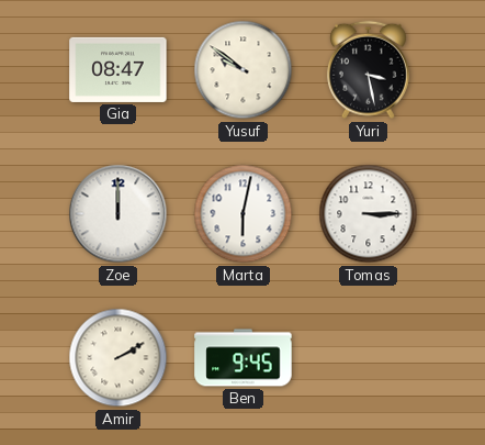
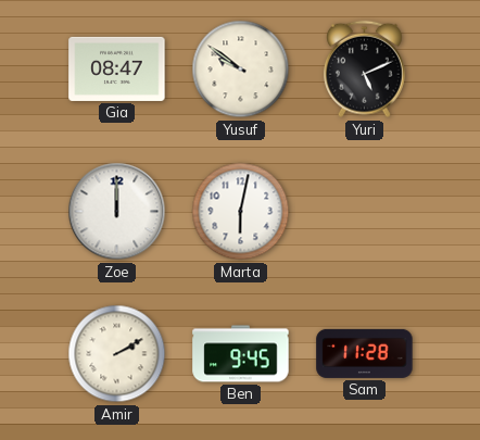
Yuri: 3:28 -> 5:11 (364, 70)
Tomas: 3:15 -> none (369, 214)
Sam: none -> 11:28 (365, 353)
